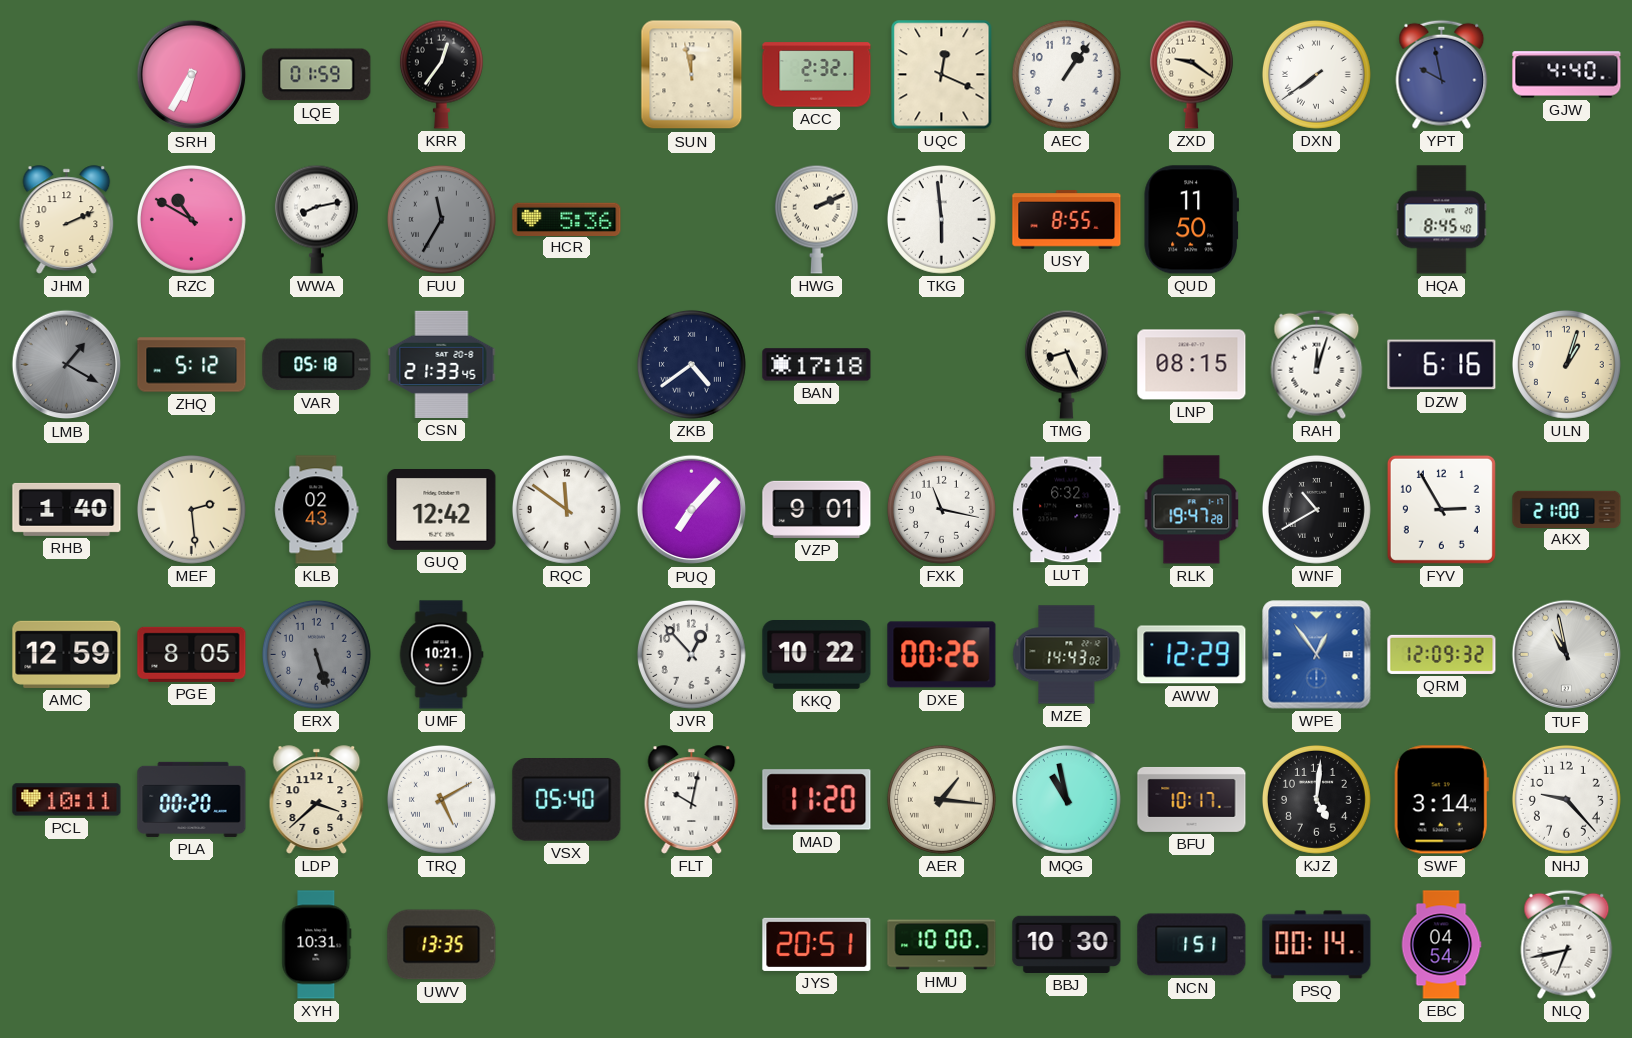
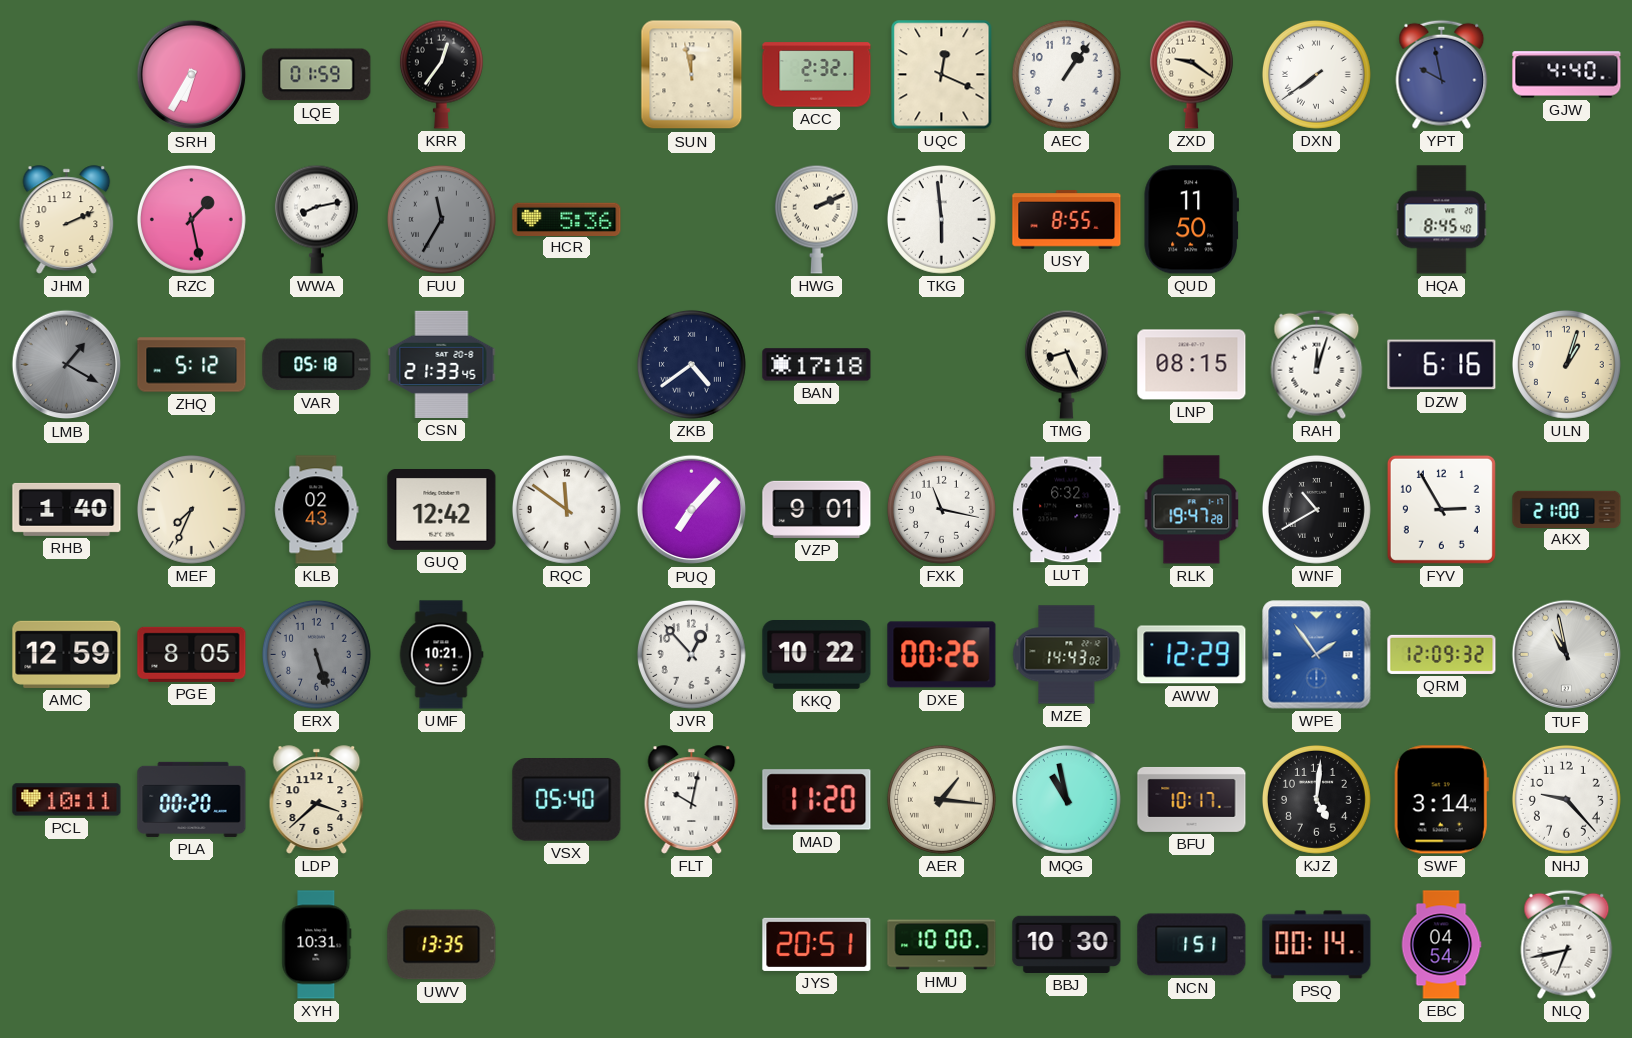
RZC: 10:50 -> 1:28 (191, 219)
MEF: 2:29 -> 7:34 (191, 509)
WPE: 12:54 -> 1:54 (1317, 655)
TRQ: 5:10 -> none (441, 799)
